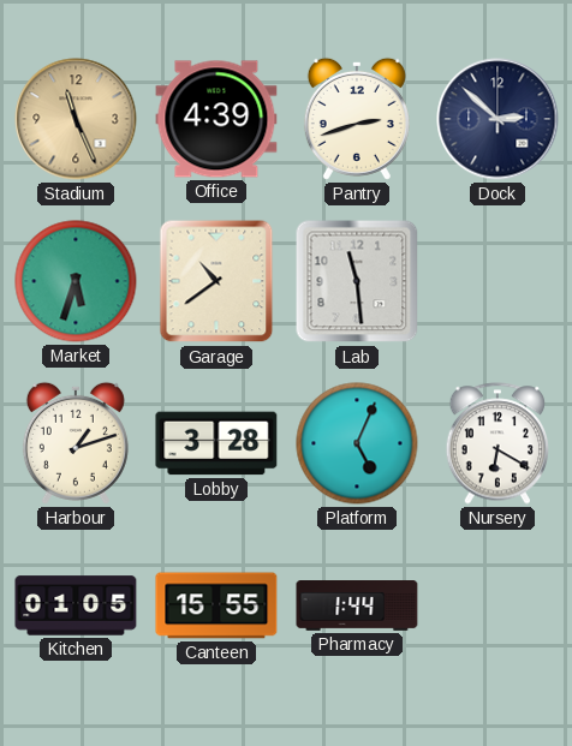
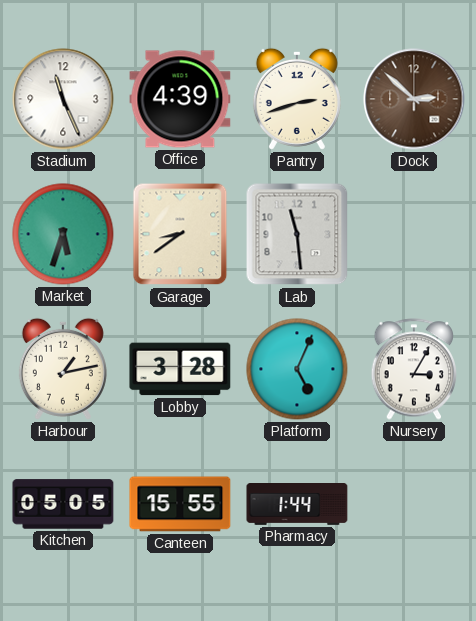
Stadium dial: champagne -> white (63, 99)
Dock dial: navy -> brown (414, 99)
Garage: 10:39 -> 8:39 (180, 234)
Harbour: 1:12 -> 1:13 (63, 369)
Nursery: 6:20 -> 3:05 (414, 369)
Kitchen: 01:05 -> 05:05 (63, 504)
